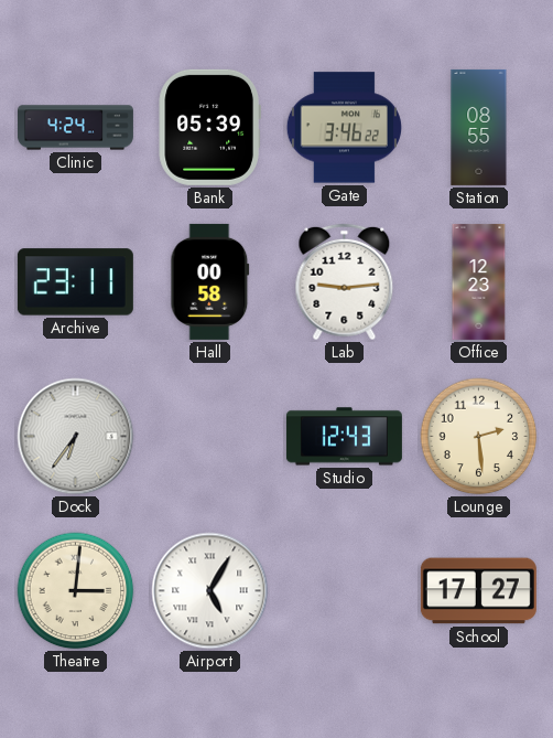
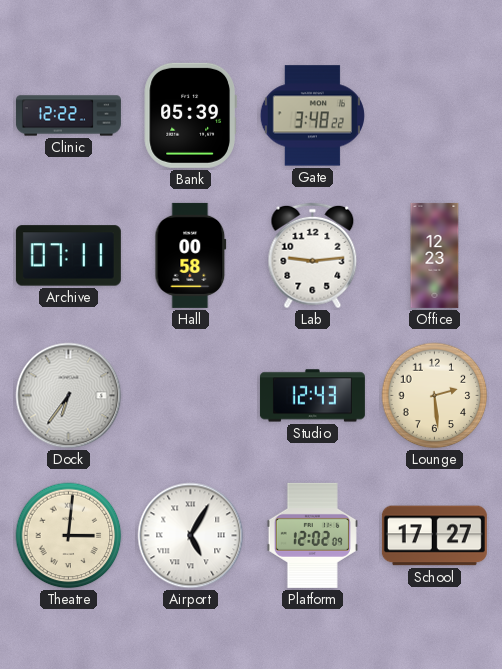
Clinic: 4:24 -> 12:22 (68, 116)
Gate: 3:46 -> 3:48 (312, 116)
Station: 08:55 -> none (479, 127)
Archive: 23:11 -> 07:11 (68, 256)
Platform: none -> 12:02 (312, 535)
